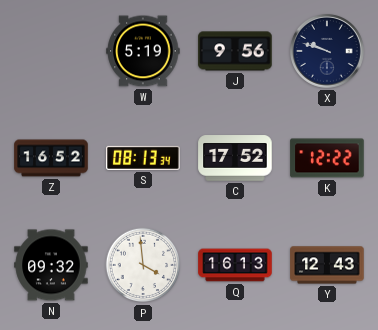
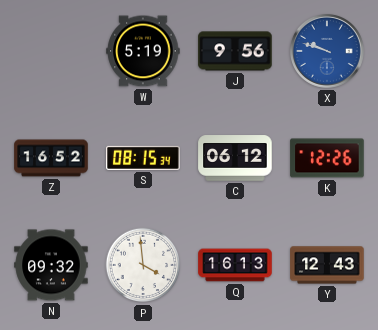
X dial: navy -> blue (327, 51)
S: 08:13 -> 08:15 (143, 158)
C: 17:52 -> 06:12 (235, 158)
K: 12:22 -> 12:26 (327, 158)
